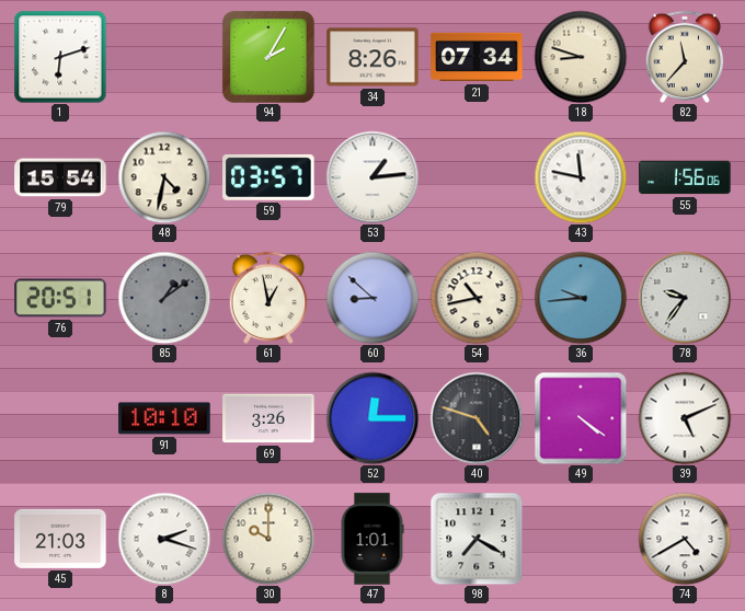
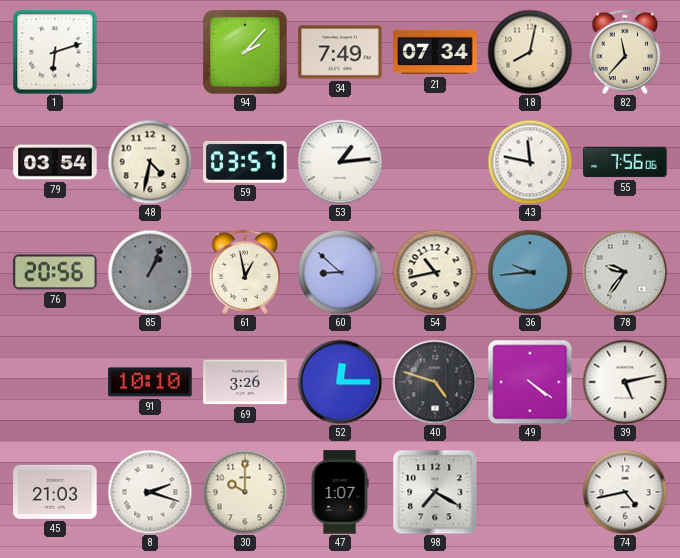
94: 2:05 -> 2:07 (246, 53)
34: 8:26 -> 7:49 (340, 52)
18: 8:48 -> 8:02 (530, 52)
79: 15:54 -> 03:54 (55, 162)
55: 1:56 -> 7:56 (625, 162)
76: 20:51 -> 20:56 (55, 272)
85: 1:09 -> 1:04 (150, 272)
39: 5:11 -> 5:13 (625, 382)
47: 1:01 -> 1:07 (340, 492)
74: 4:40 -> 4:43 (625, 492)
